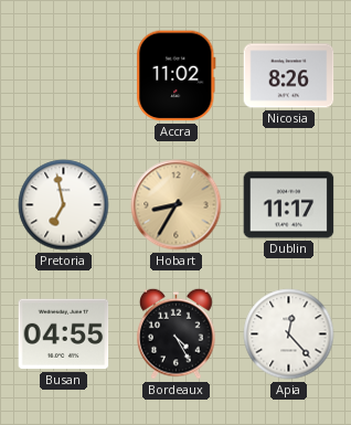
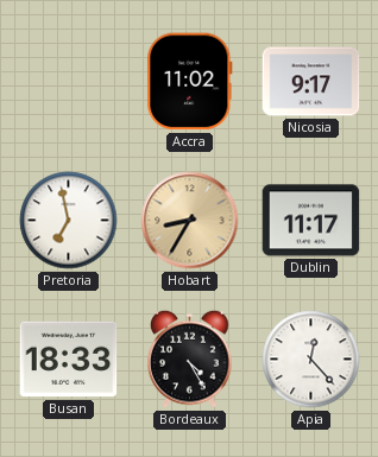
Nicosia: 8:26 -> 9:17 (311, 82)
Busan: 04:55 -> 18:33 (69, 360)
